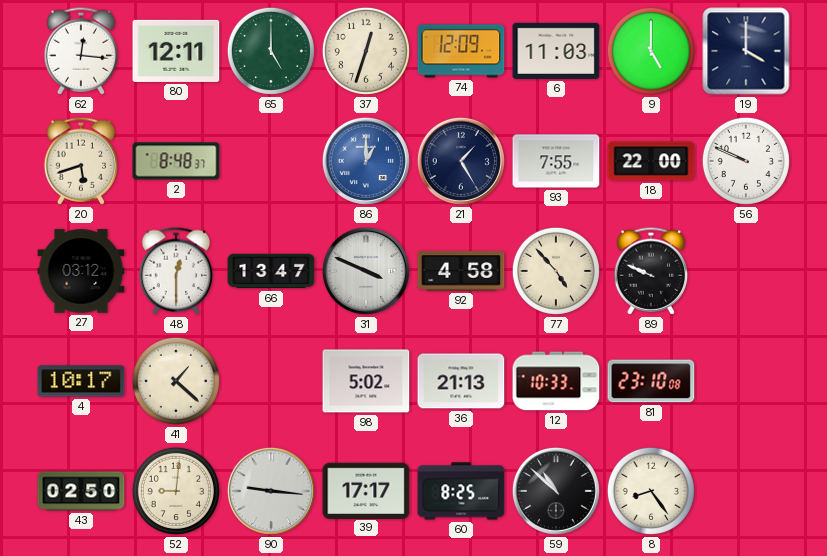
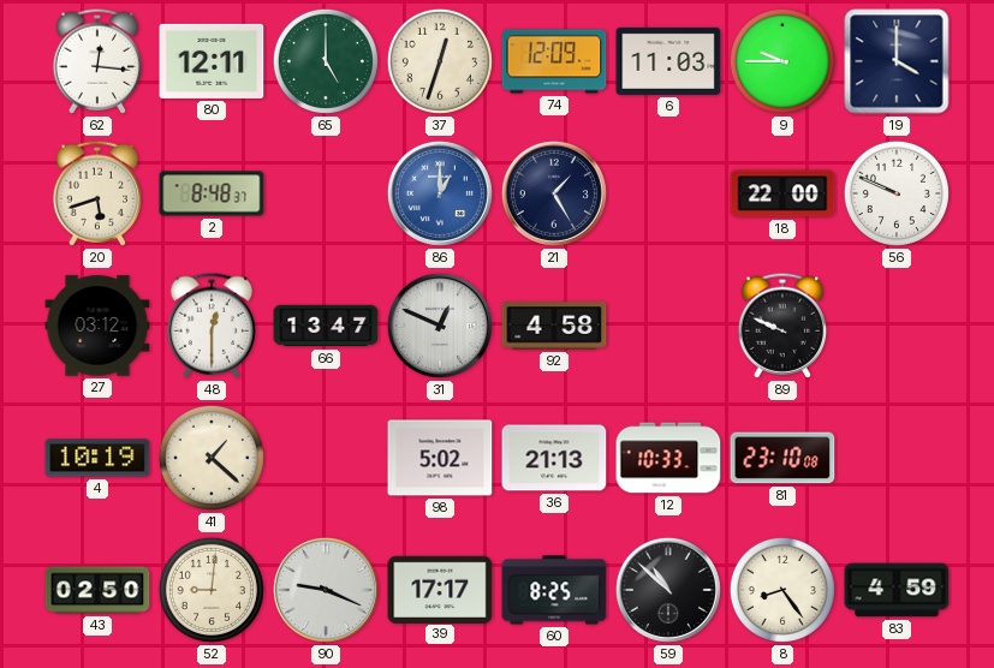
9: 5:00 -> 9:45 (782, 61)
93: 7:55 -> none (556, 161)
31: 3:49 -> 12:49 (440, 326)
77: 4:53 -> none (556, 271)
4: 10:17 -> 10:19 (97, 458)
90: 9:16 -> 9:19 (326, 590)
83: none -> 4:59 (897, 590)
